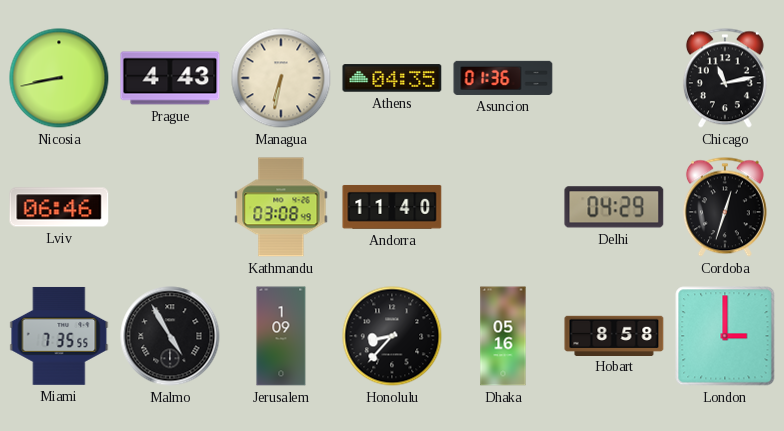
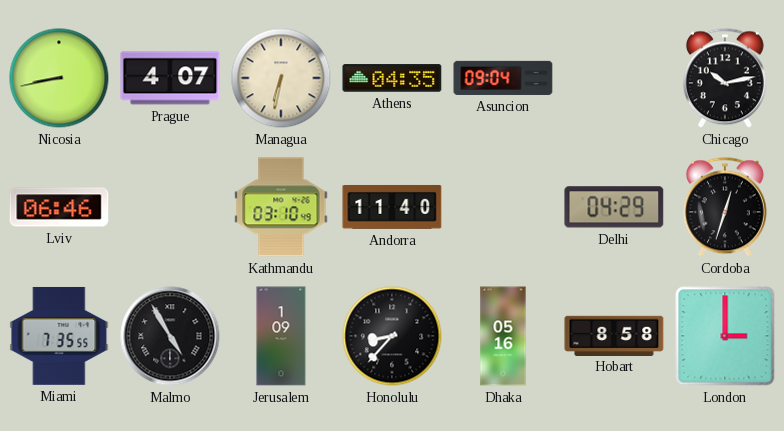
Prague: 4:43 -> 4:07 (170, 78)
Asuncion: 01:36 -> 09:04 (503, 78)
Chicago: 11:13 -> 10:13 (725, 78)
Kathmandu: 03:08 -> 03:10 (281, 207)
